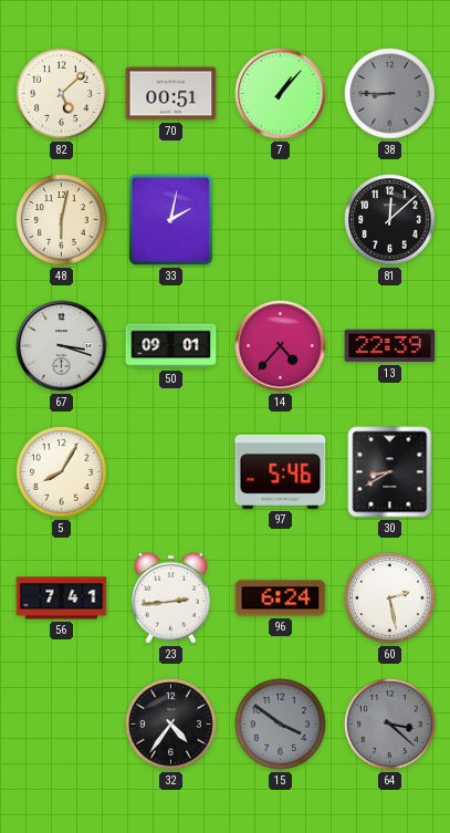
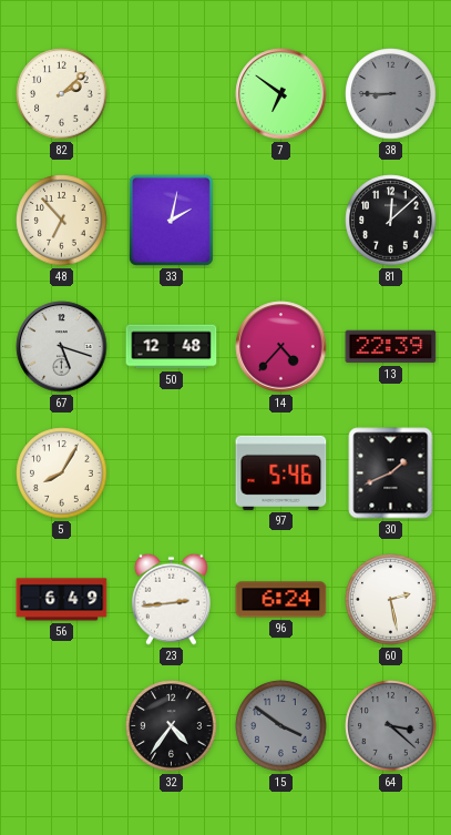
82: 5:08 -> 2:08 (62, 94)
70: 00:51 -> none (171, 94)
7: 1:07 -> 6:51 (281, 94)
48: 6:02 -> 6:53 (62, 221)
67: 3:18 -> 5:18 (62, 347)
50: 09:01 -> 12:48 (172, 347)
30: 8:40 -> 1:41 (391, 473)
56: 7:41 -> 6:49 (62, 600)
